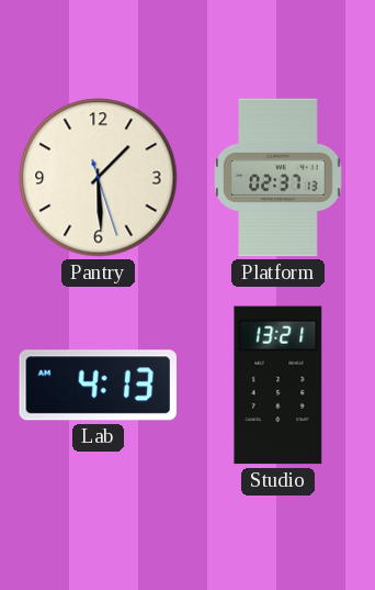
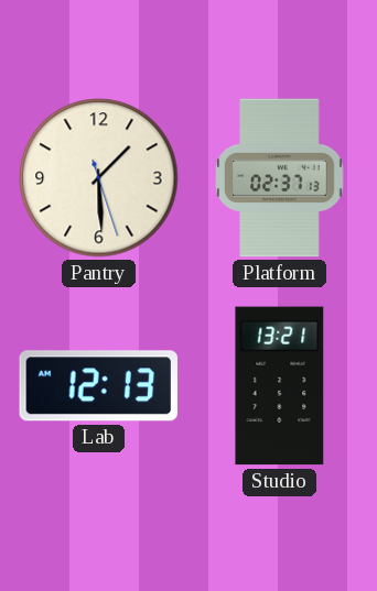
Lab: 4:13 -> 12:13 (99, 386)
